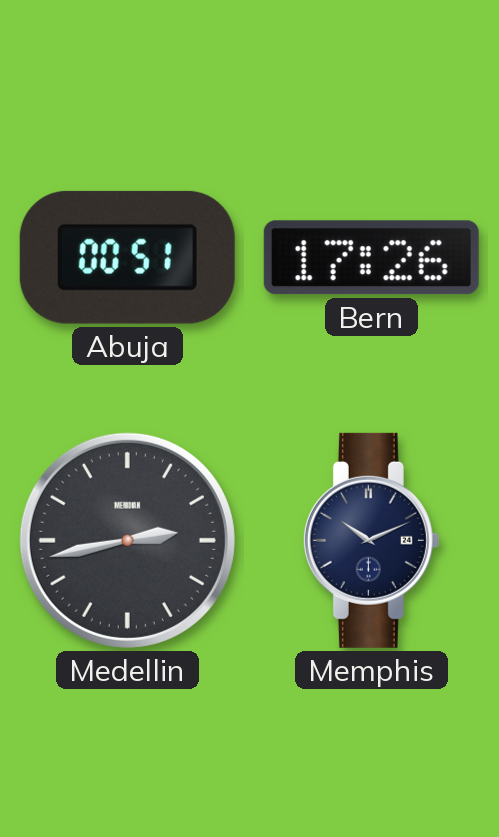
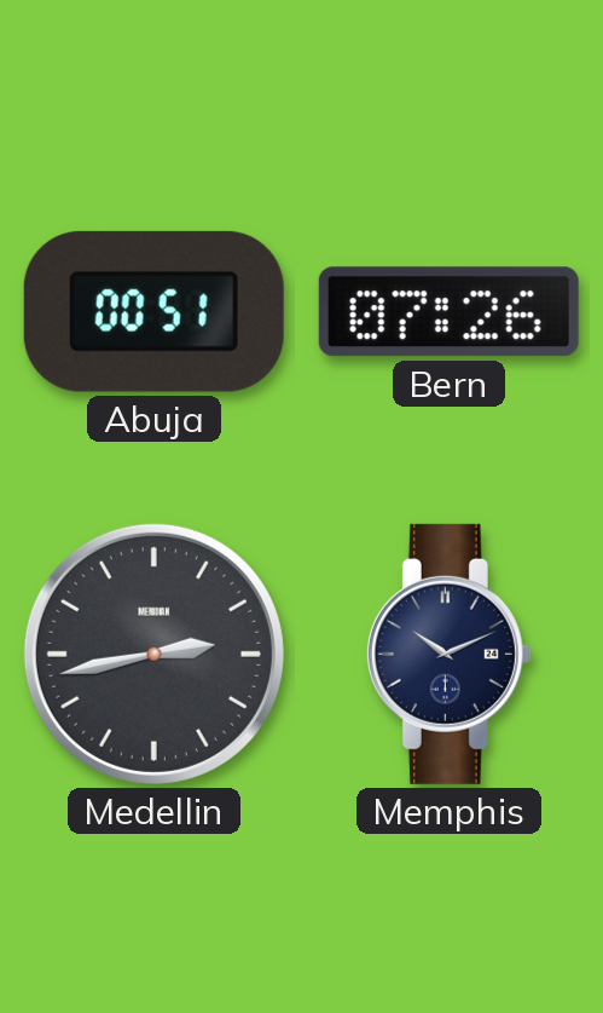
Bern: 17:26 -> 07:26 (448, 312)
